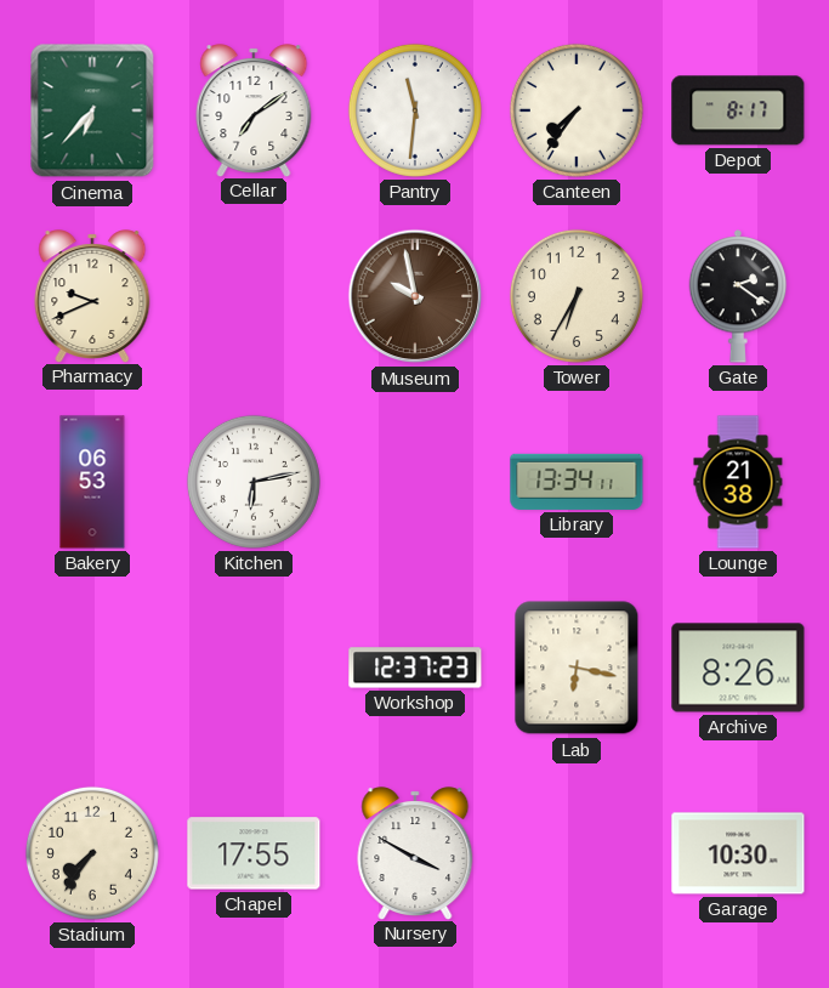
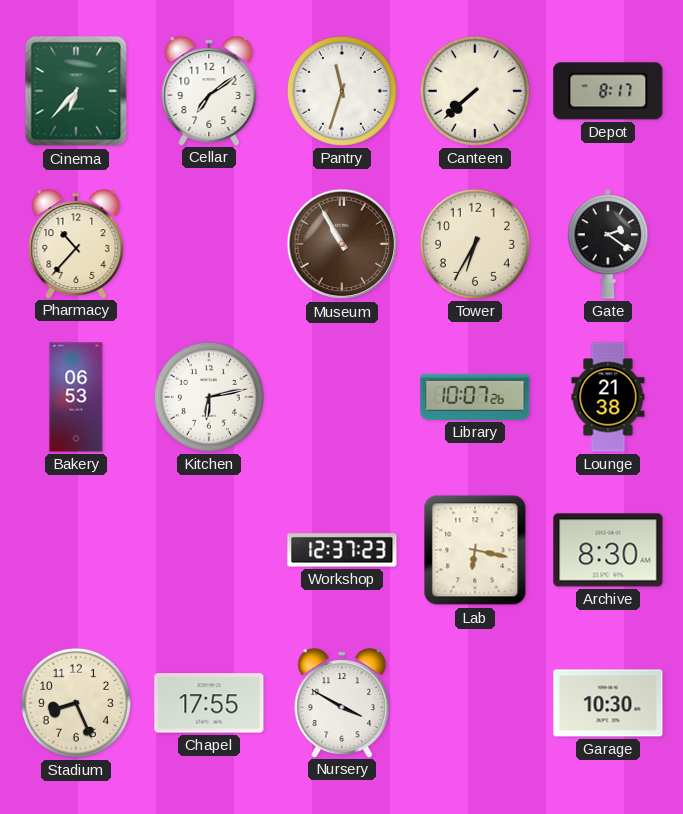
Pantry: 11:31 -> 11:33 (342, 91)
Canteen: 7:36 -> 7:38 (475, 91)
Pharmacy: 9:41 -> 10:37 (76, 244)
Museum: 9:58 -> 10:55 (342, 244)
Library: 13:34 -> 10:07 (475, 397)
Archive: 8:26 -> 8:30 (608, 550)
Stadium: 7:36 -> 8:26 (76, 703)
